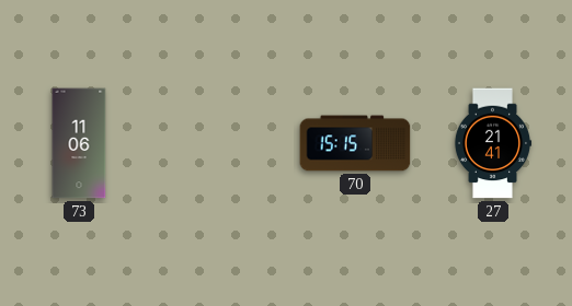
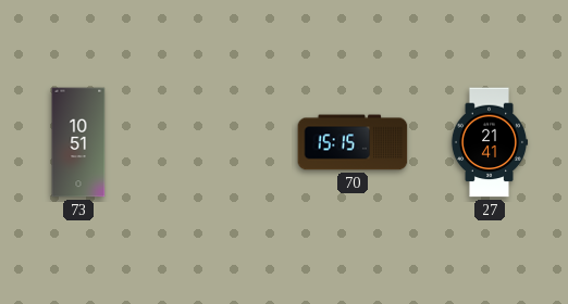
73: 11:06 -> 10:51 (78, 142)
